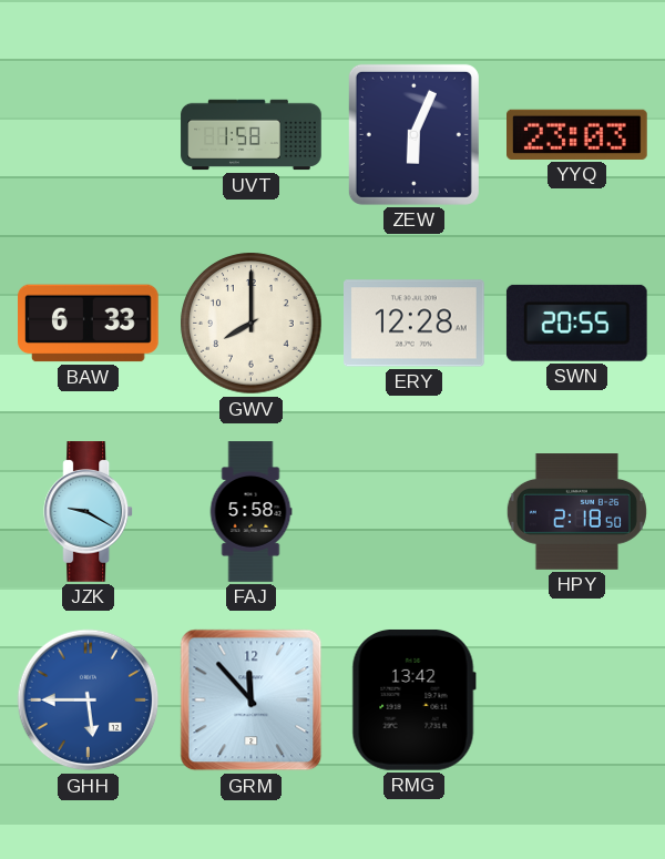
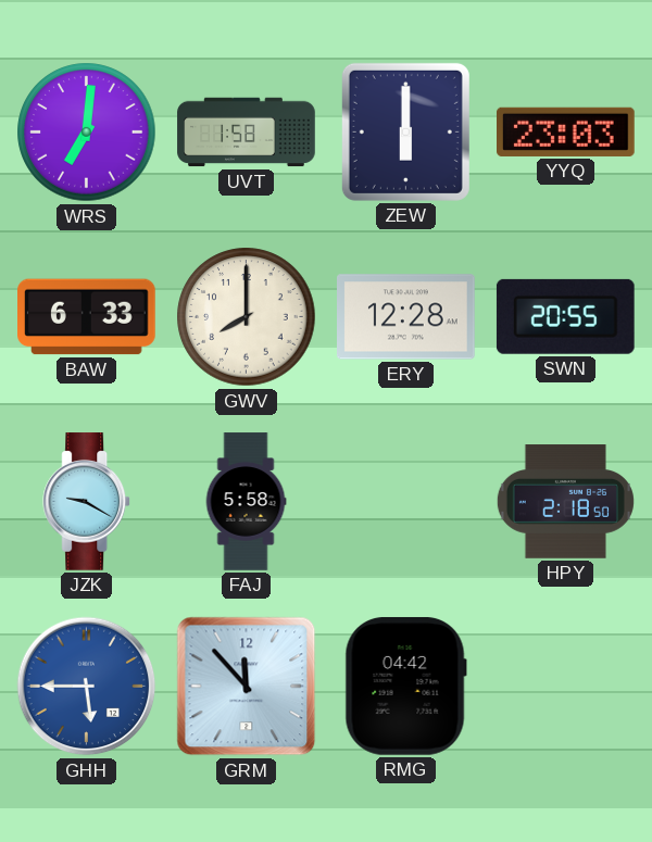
WRS: none -> 7:01 (87, 133)
ZEW: 6:04 -> 6:00 (405, 131)
RMG: 13:42 -> 04:42 (405, 686)
